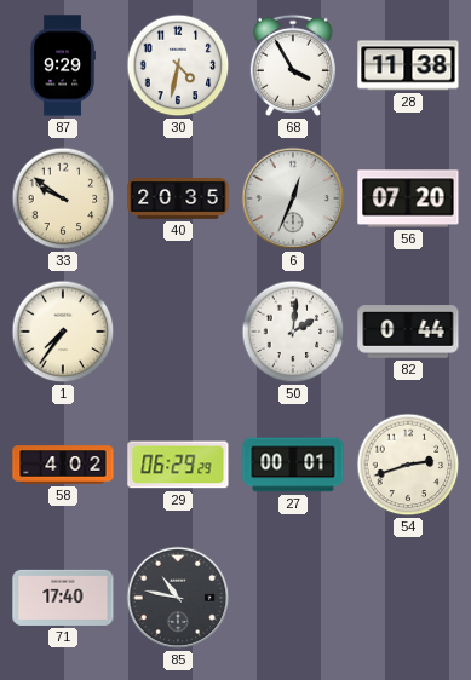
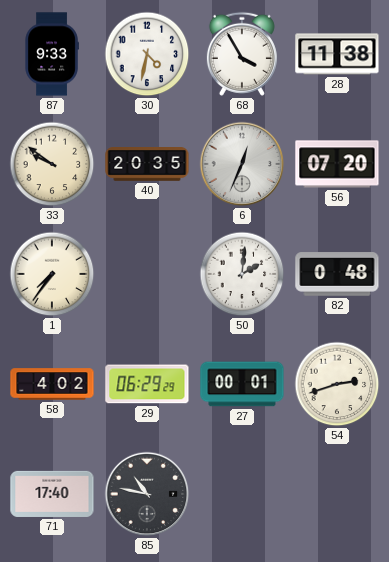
87: 9:29 -> 9:33 (52, 54)
82: 0:44 -> 0:48 (337, 274)
